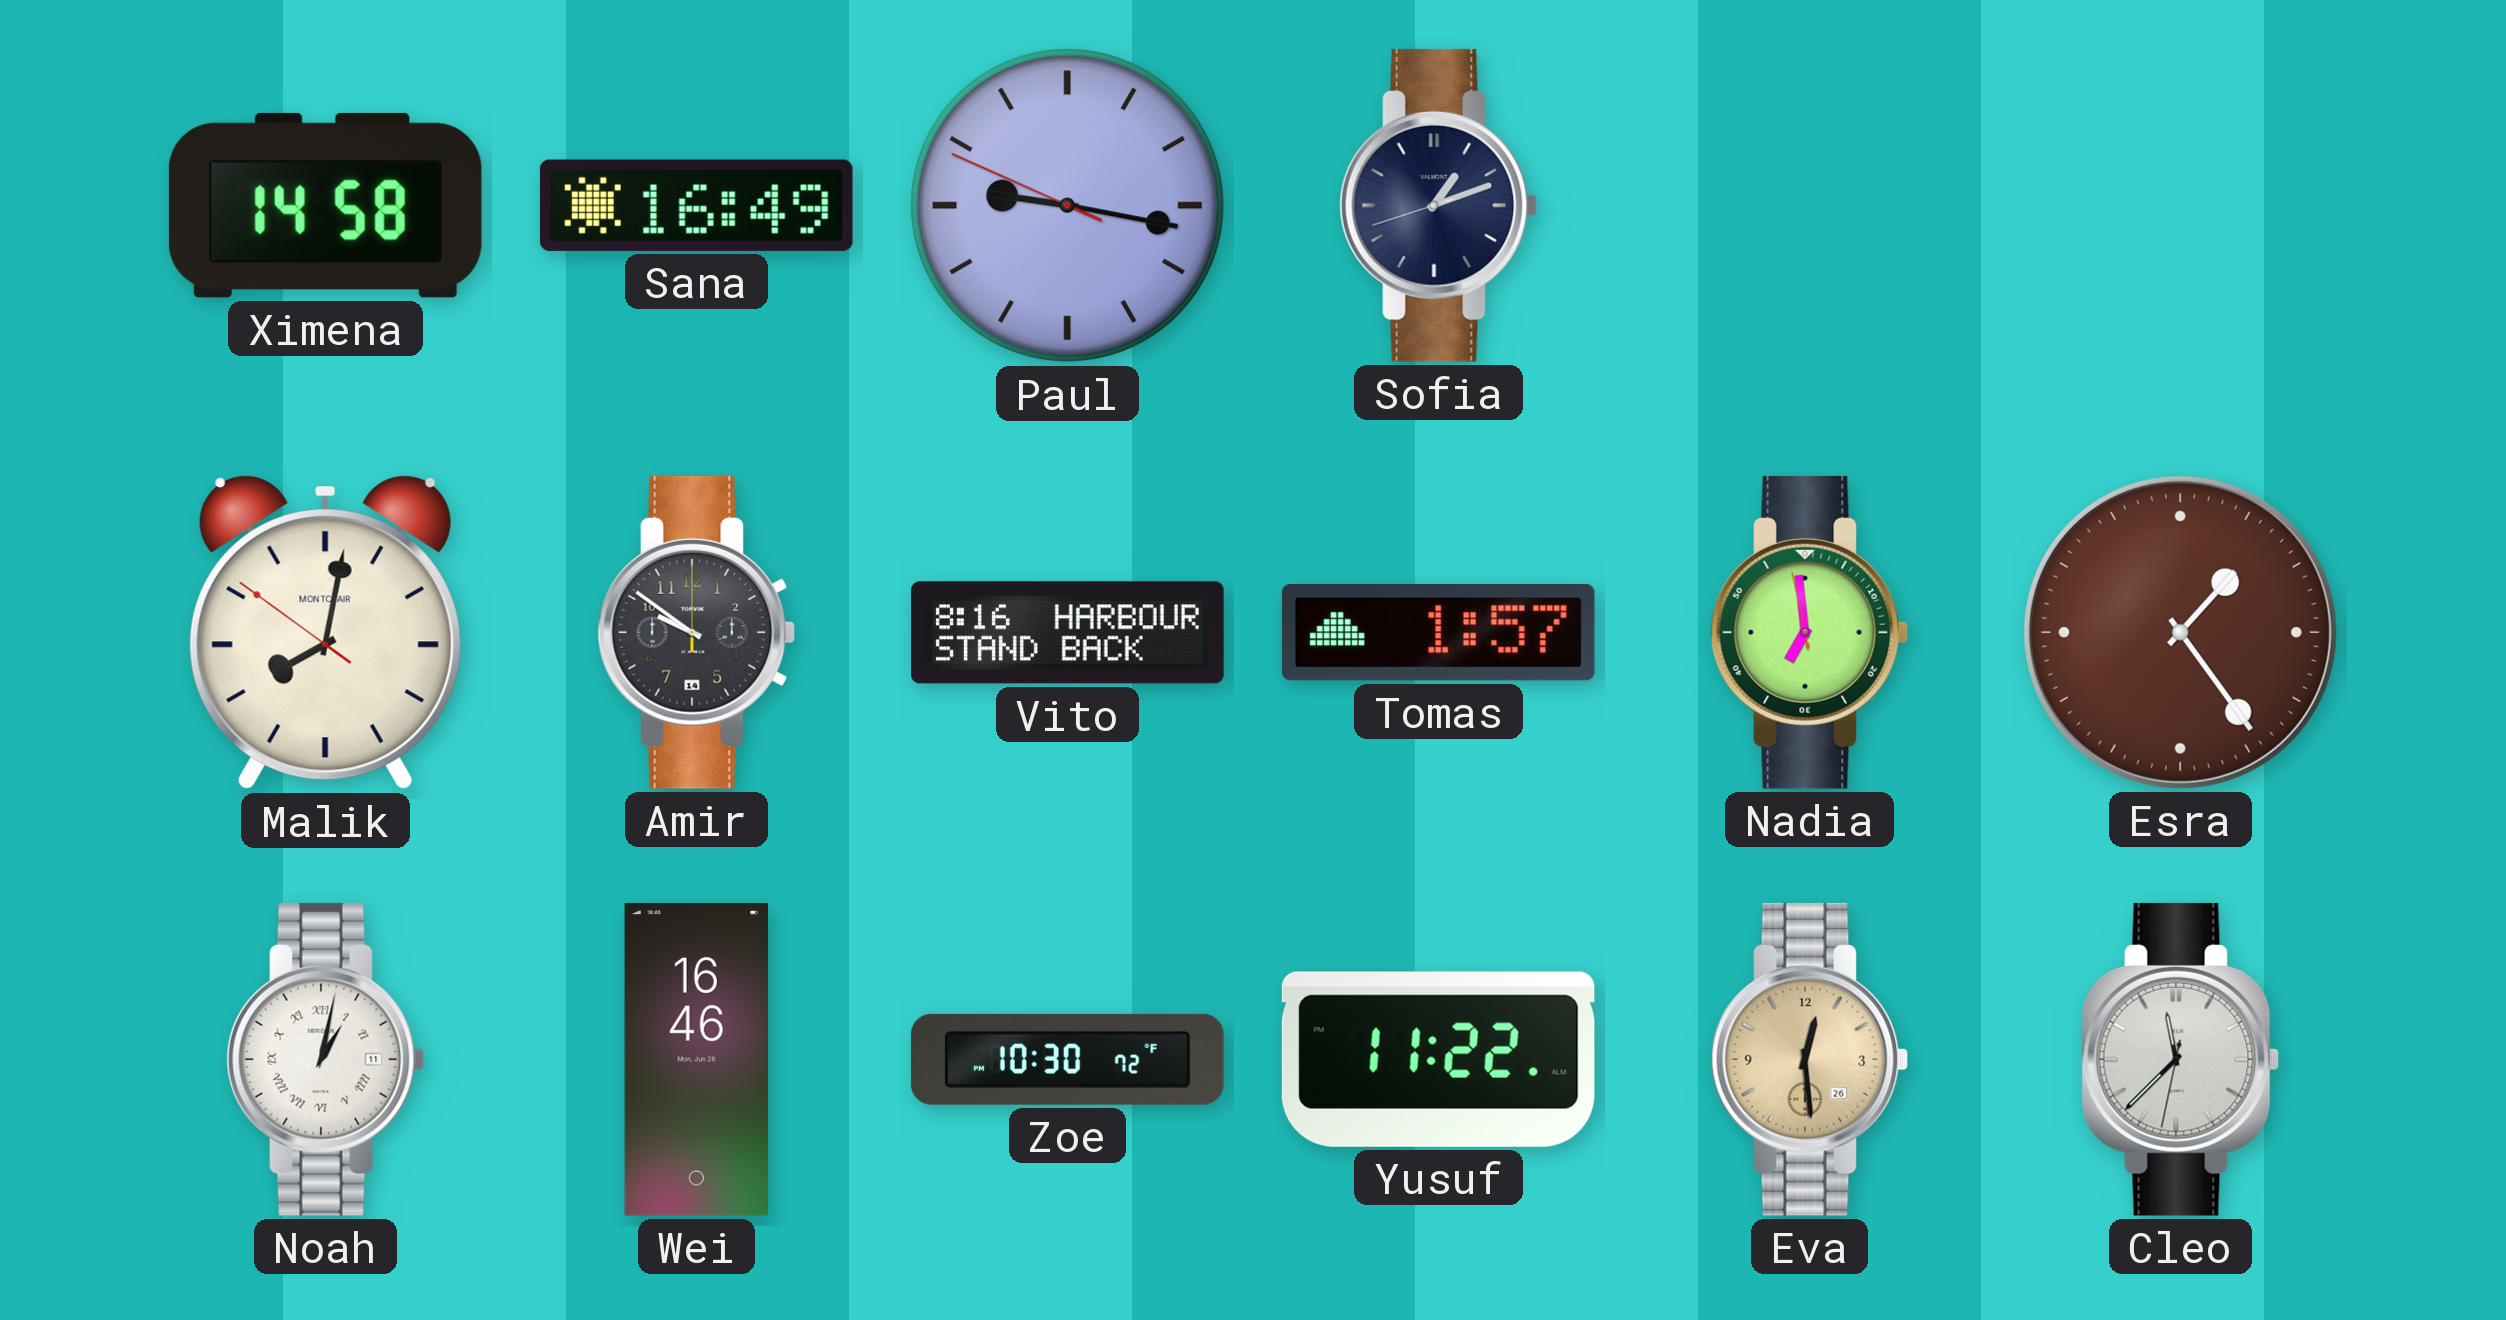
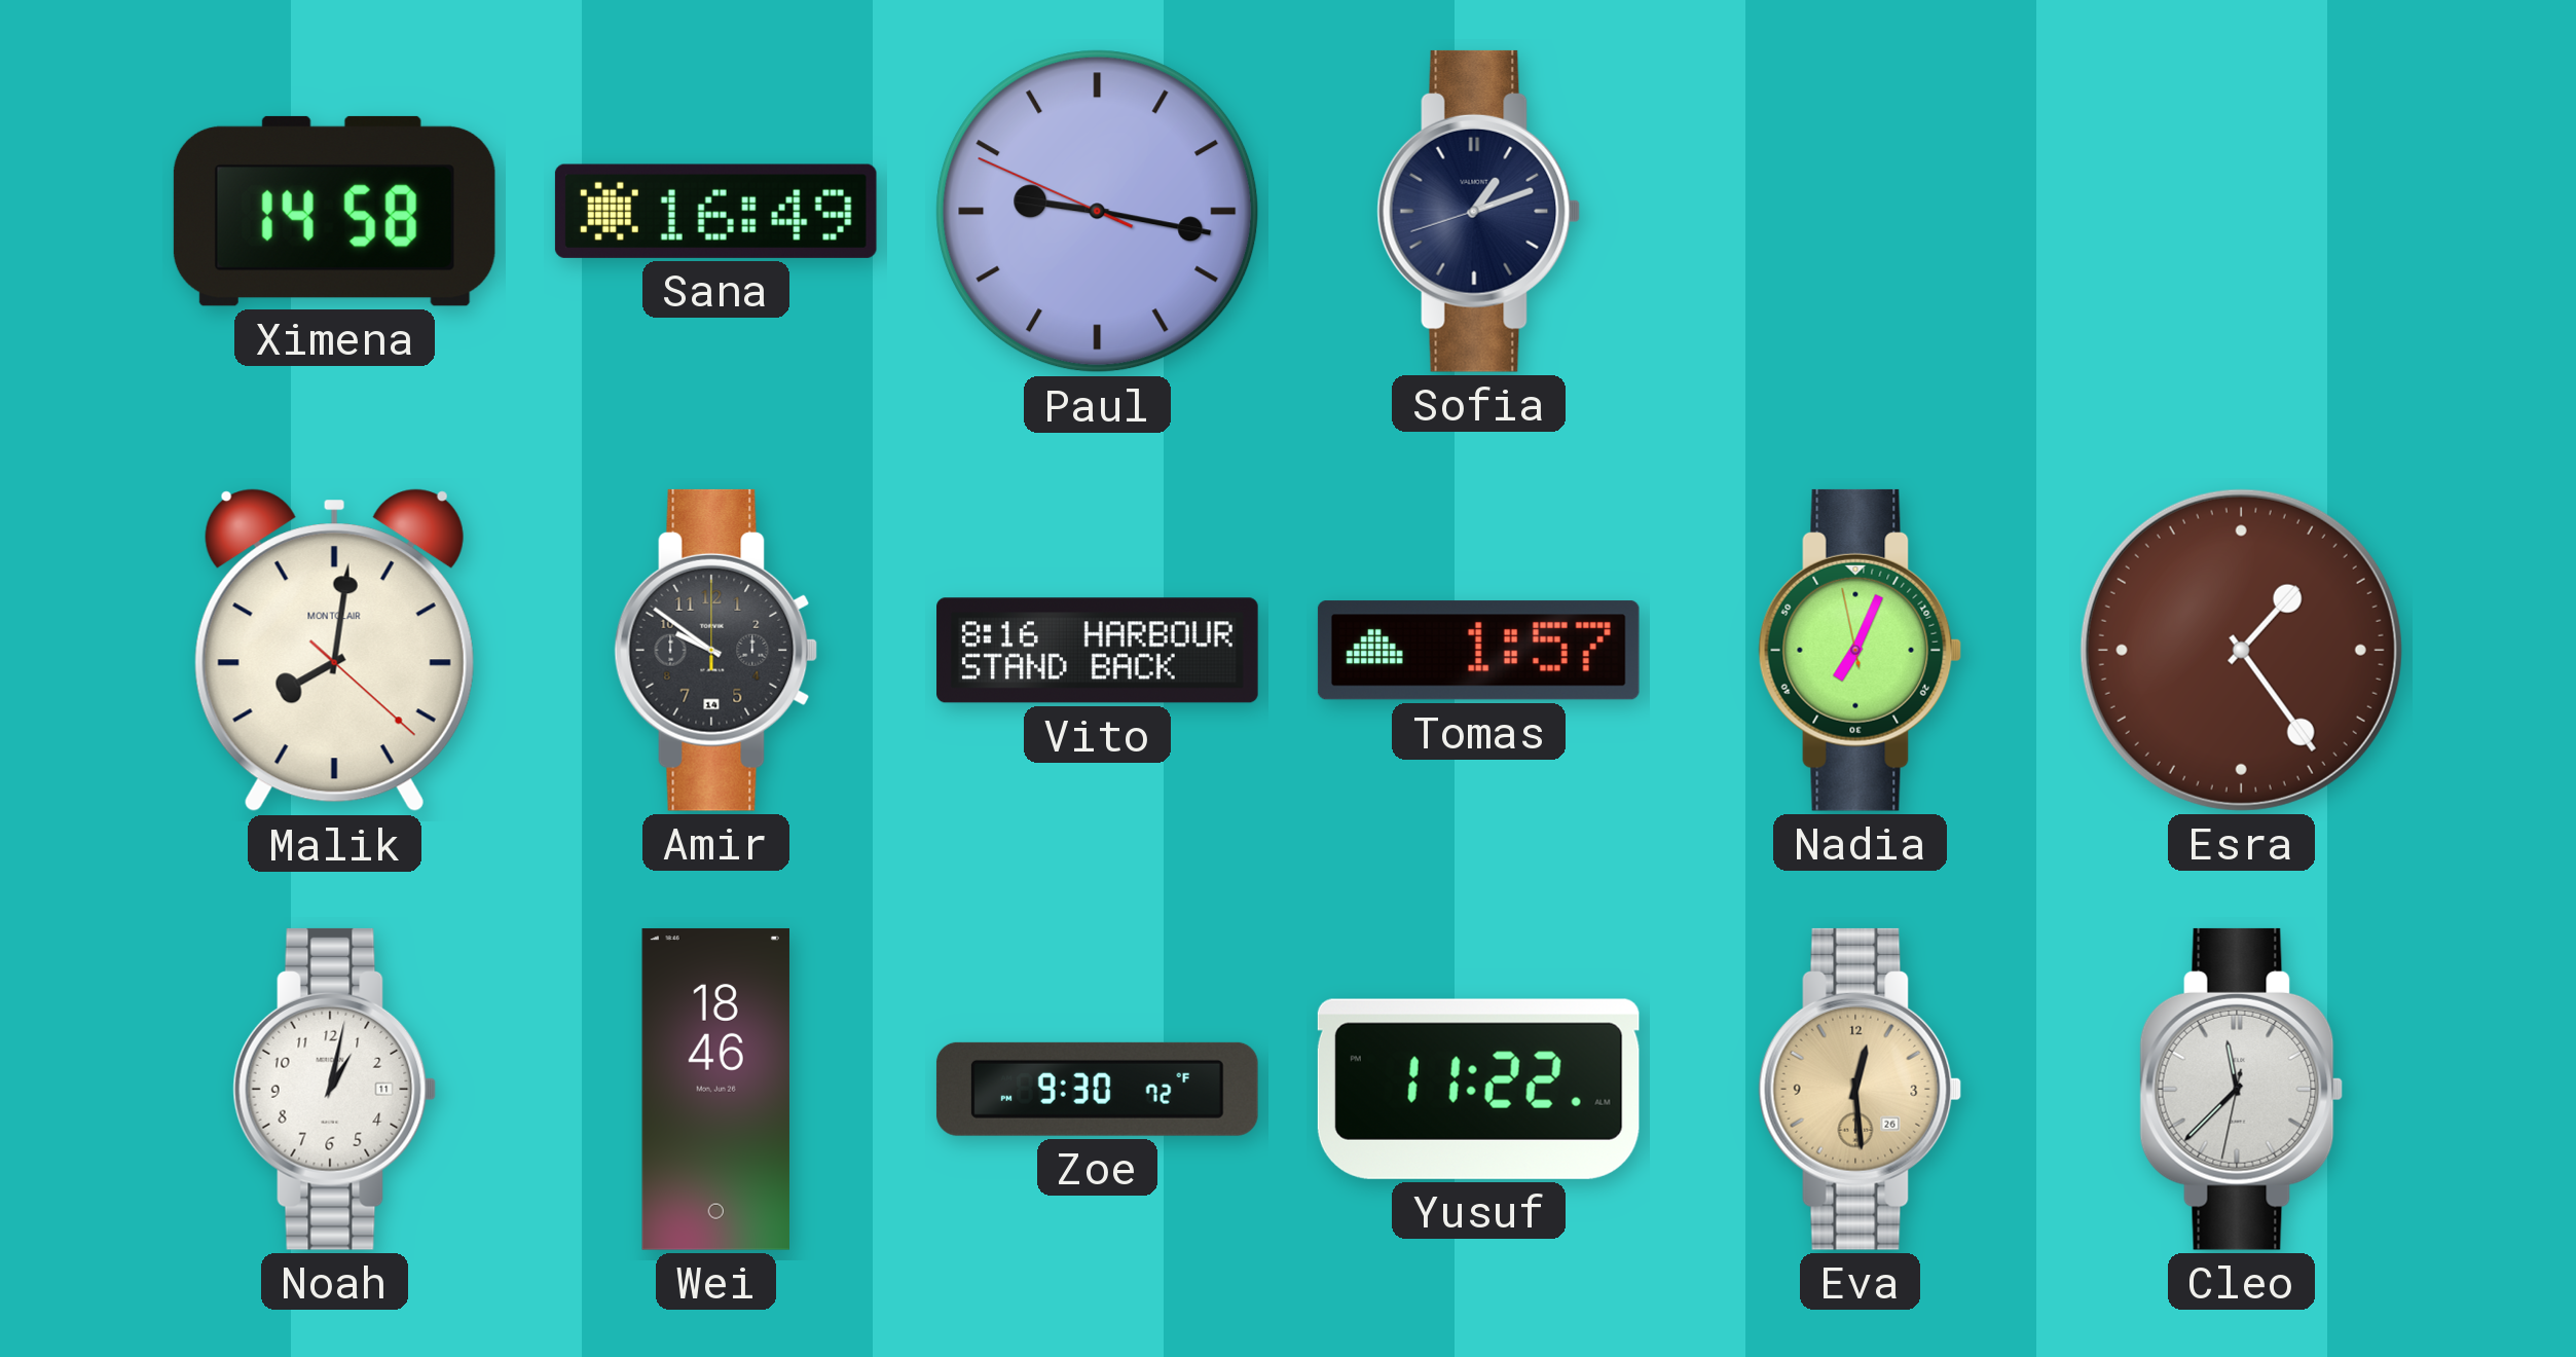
Malik: 8:01:51 -> 8:01:22 (334, 651)
Nadia: 6:58 -> 7:03 (1861, 650)
Noah numerals: Roman -> Arabic (335, 1089)
Wei: 16:46 -> 18:46 (715, 1089)
Zoe: 10:30 -> 9:30 (1097, 1089)
